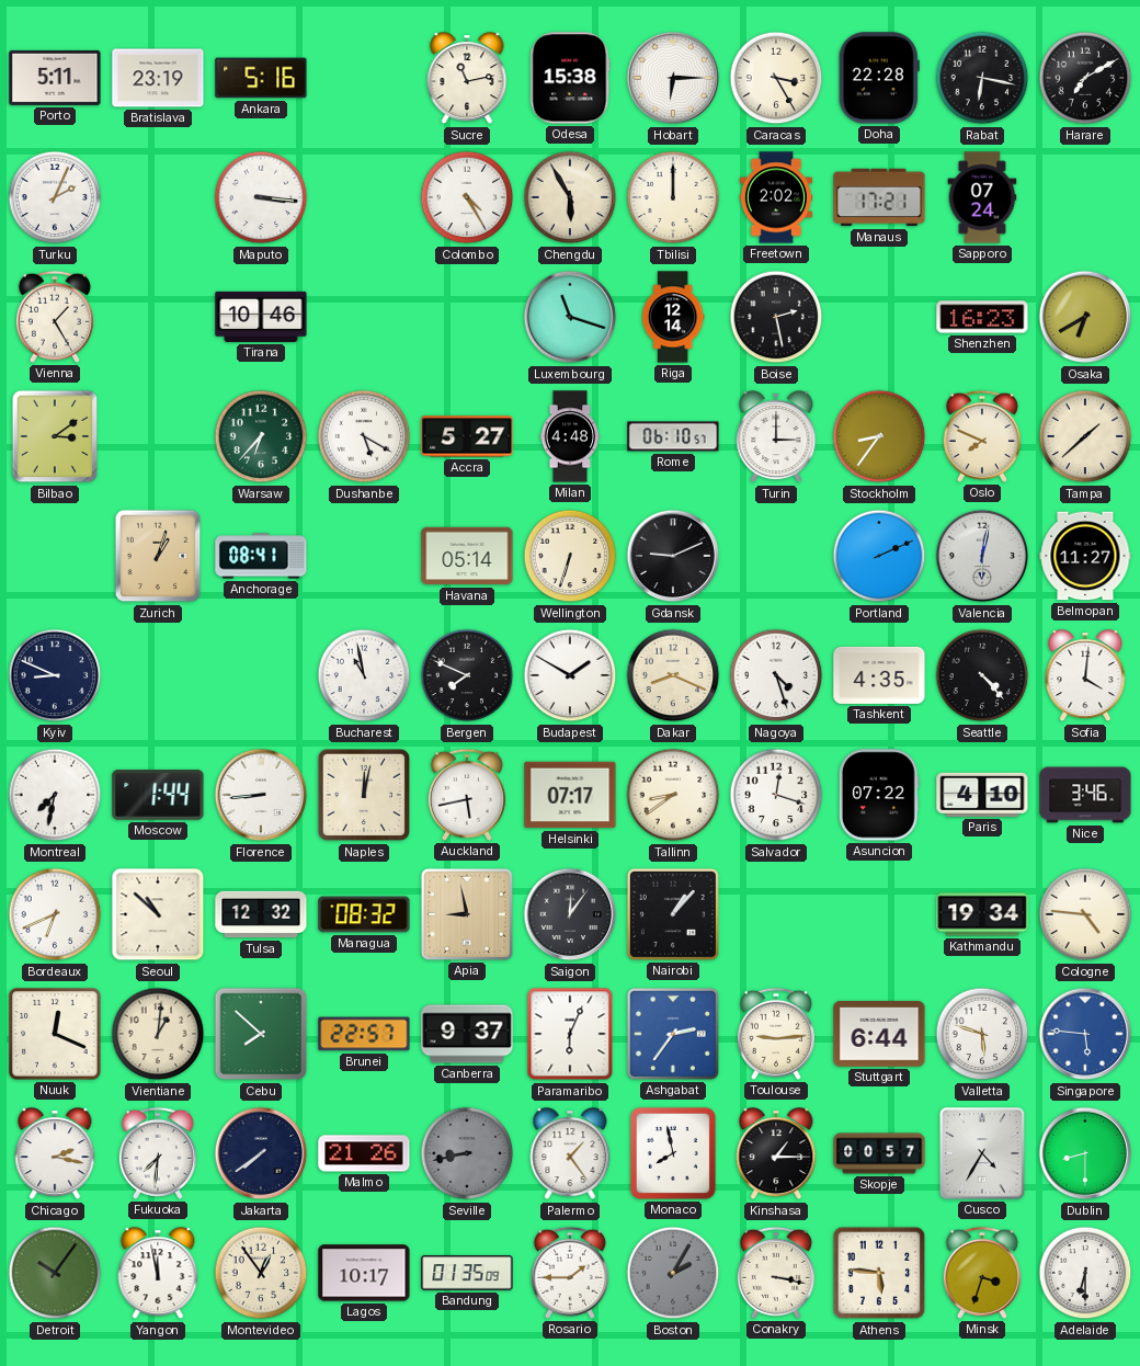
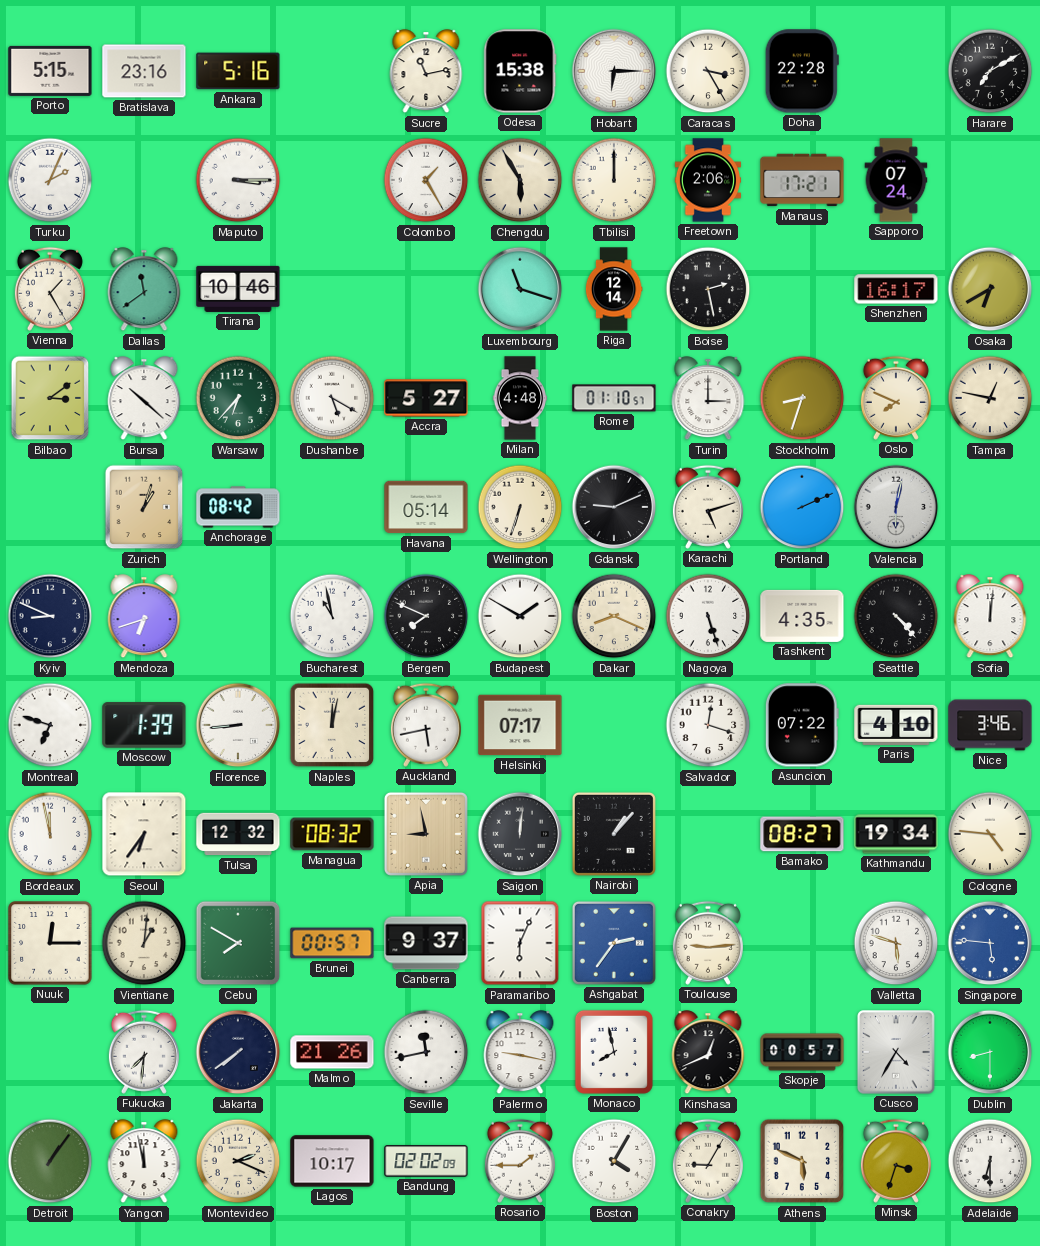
Porto: 5:11 -> 5:15 (50, 71)
Bratislava: 23:19 -> 23:16 (144, 71)
Rabat: 6:17 -> none (982, 78)
Maputo: 3:16 -> 3:15 (238, 180)
Colombo: 4:25 -> 1:25 (426, 180)
Freetown: 2:02 -> 2:06 (707, 180)
Dallas: none -> 11:39 (144, 290)
Shenzhen: 16:23 -> 16:17 (896, 289)
Bursa: none -> 10:22 (144, 399)
Rome: 06:10 -> 01:10 (614, 398)
Stockholm: 8:36 -> 8:33 (802, 398)
Tampa: 1:38 -> 12:47 (990, 398)
Anchorage: 08:41 -> 08:42 (238, 507)
Karachi: none -> 5:12 (708, 507)
Belmopan: 11:27 -> none (1085, 556)
Mendoza: none -> 6:42 (144, 617)
Nagoya: 4:27 -> 5:27 (708, 616)
Sofia: 4:01 -> 12:01 (990, 617)
Montreal: 7:32 -> 6:48 (50, 725)
Moscow: 1:44 -> 1:39 (144, 725)
Tallinn: 8:39 -> none (673, 795)
Bordeaux: 6:41 -> 11:58 (50, 834)
Seoul: 10:52 -> 6:36 (144, 834)
Saigon: 12:06 -> 12:01 (520, 834)
Bamako: none -> 08:27 (802, 834)
Nuuk: 12:19 -> 12:15 (50, 943)
Cebu: 7:52 -> 7:50 (238, 943)
Brunei: 22:57 -> 00:57 (332, 943)
Stuttgart: 6:44 -> none (879, 1035)
Chicago: 2:17 -> none (55, 1154)
Seville: 8:43 -> 11:43 (426, 1052)
Seville dial: grey -> white (426, 1052)
Palermo: 1:24 -> 9:17 (520, 1053)
Kinshasa: 1:15 -> 12:41 (708, 1053)
Detroit: 10:06 -> 1:06 (50, 1161)
Montevideo: 12:54 -> 2:19 (238, 1161)
Bandung: 01:35 -> 02:02 (426, 1161)
Boston: 2:05 -> 4:05 (614, 1161)
Boston dial: grey -> white (614, 1161)
Conakry: 3:17 -> 9:05 (708, 1161)
Athens: 5:46 -> 5:49 (802, 1161)
